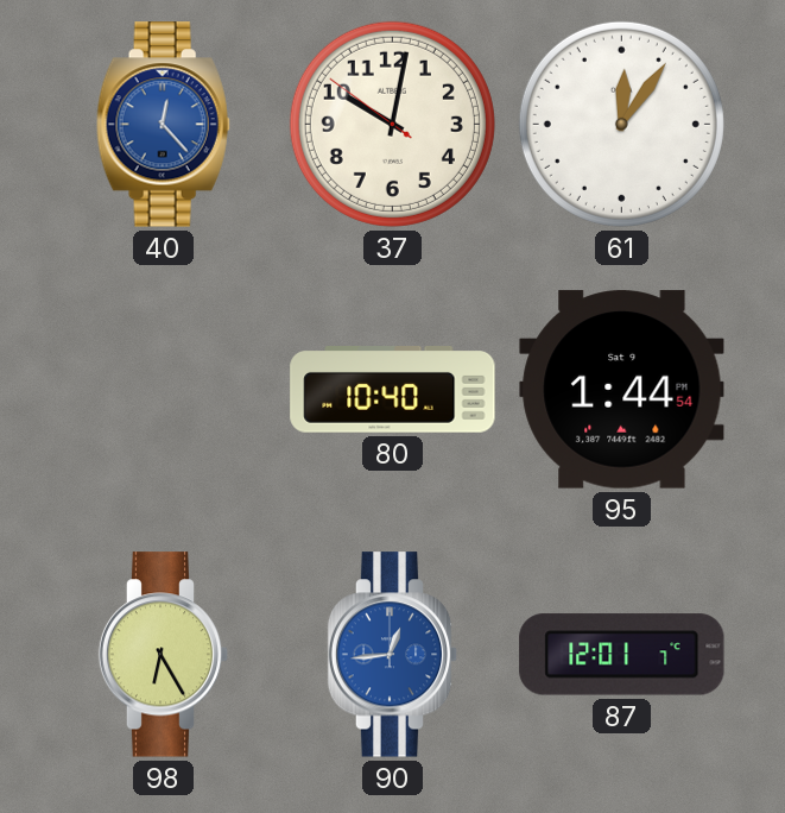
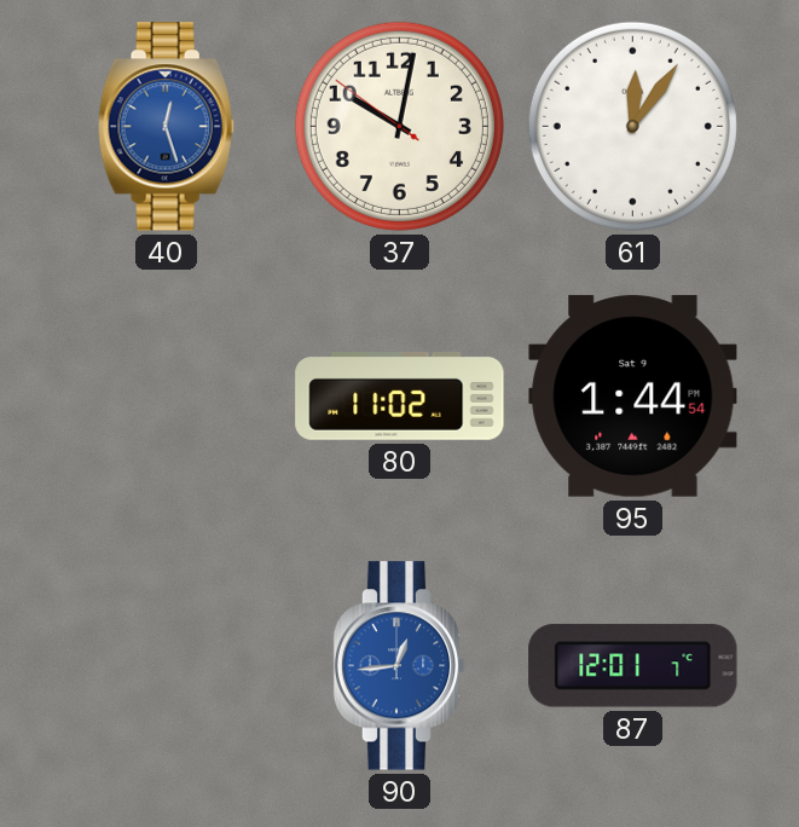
40: 12:23 -> 12:27 (166, 127)
80: 10:40 -> 11:02 (400, 397)
98: 6:25 -> none (164, 655)
